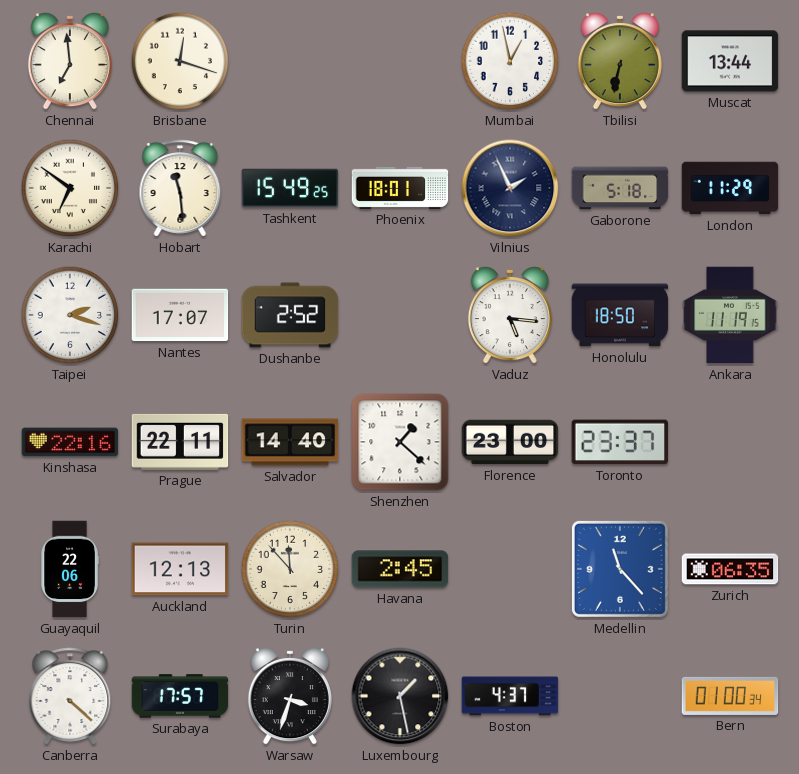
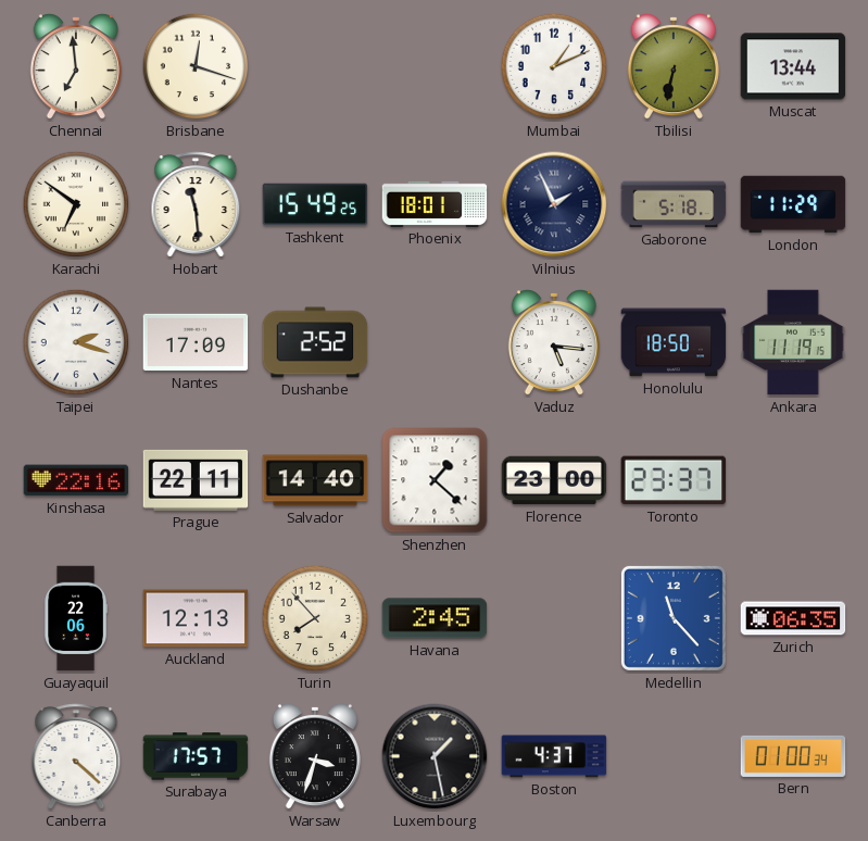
Mumbai: 12:58 -> 1:11 (554, 66)
Nantes: 17:07 -> 17:09 (196, 342)
Turin: 11:53 -> 7:53 (315, 618)
